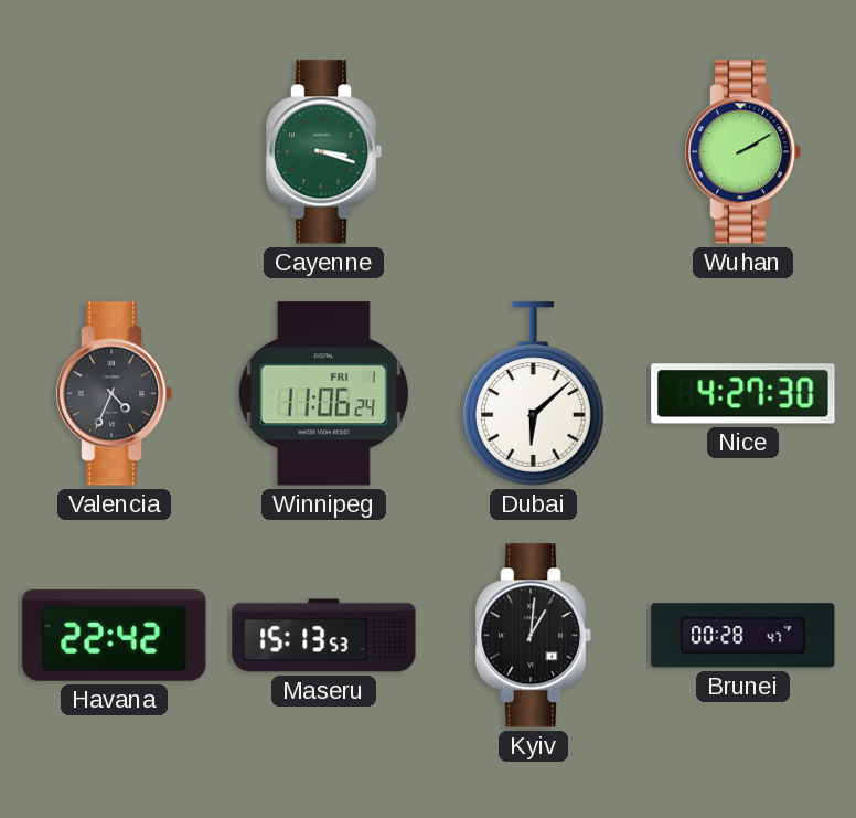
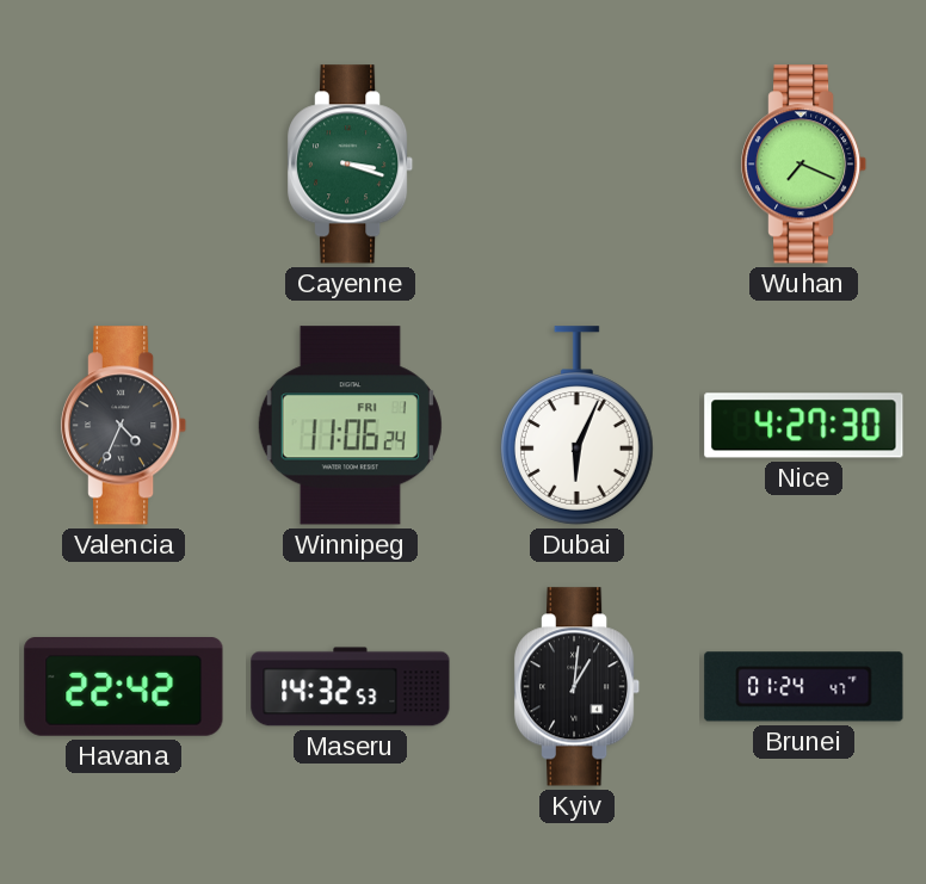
Wuhan: 2:10 -> 7:19 (804, 165)
Dubai: 6:08 -> 6:04 (576, 426)
Maseru: 15:13 -> 14:32 (351, 687)
Brunei: 00:28 -> 01:24 (804, 687)
